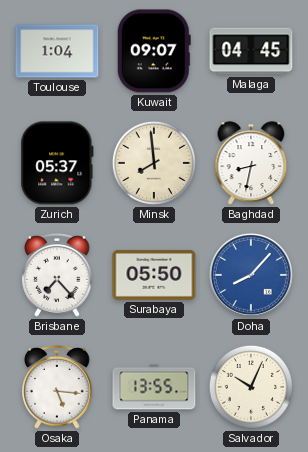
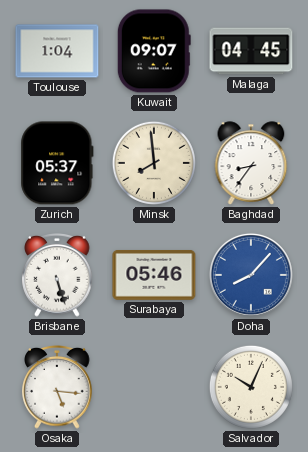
Baghdad: 8:32 -> 8:36 (251, 163)
Brisbane: 7:23 -> 5:27 (57, 276)
Surabaya: 05:50 -> 05:46 (154, 275)
Panama: 13:55 -> none (154, 387)
